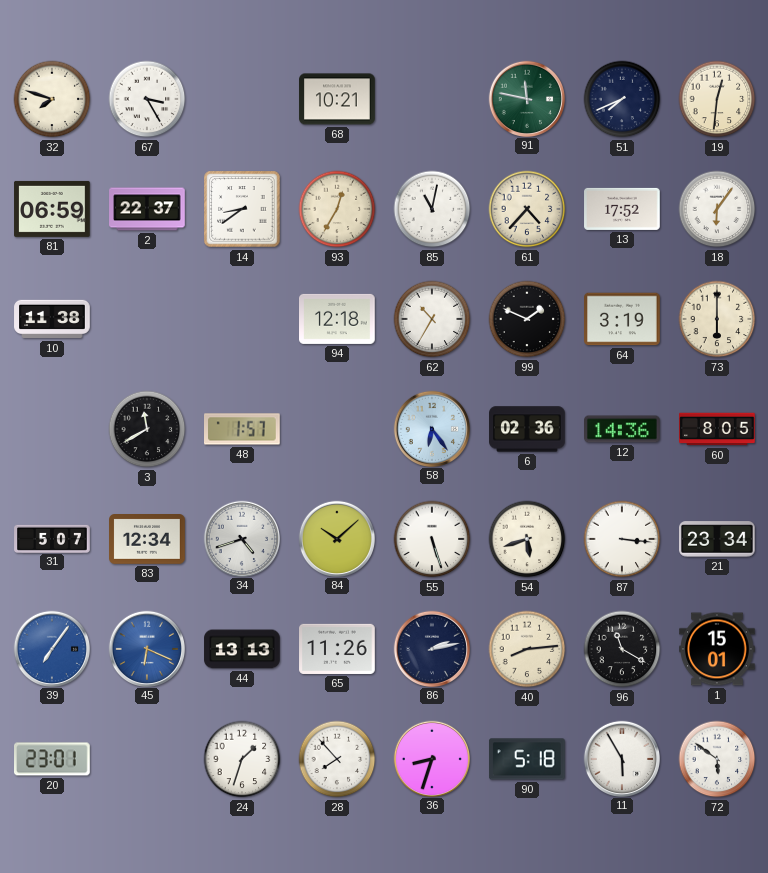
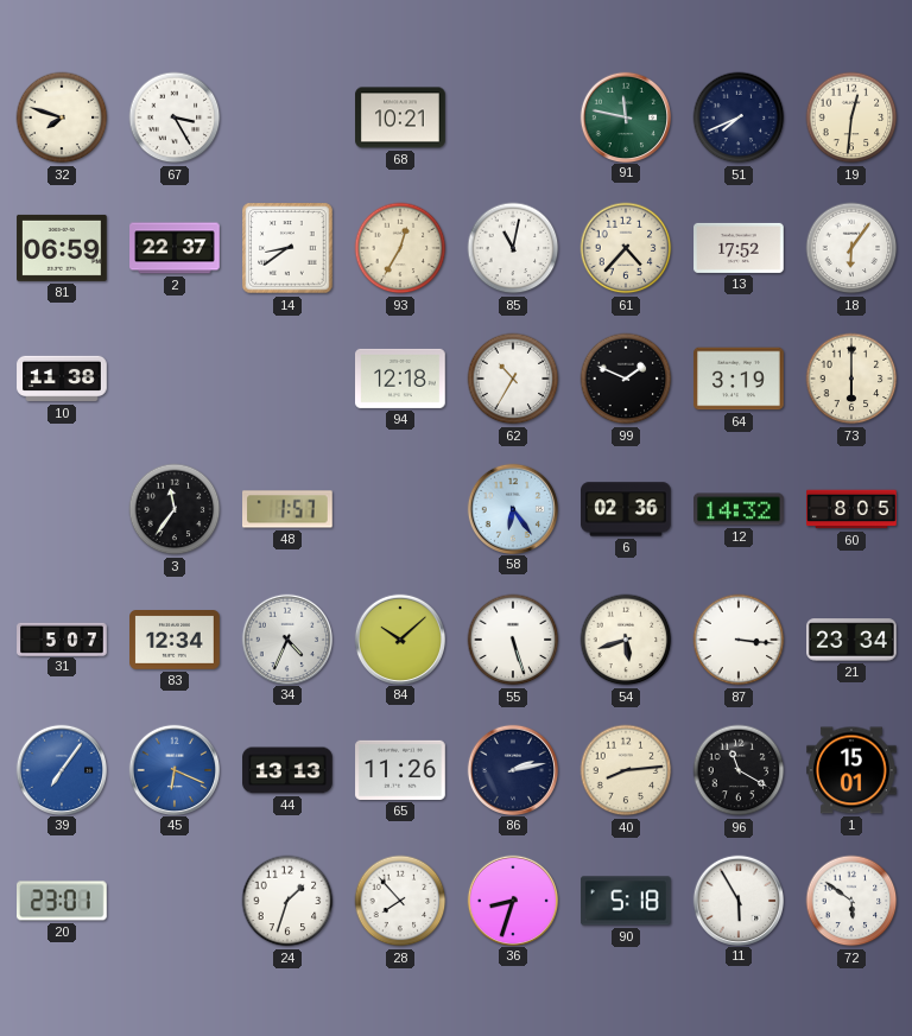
3: 11:40 -> 11:36 (175, 509)
12: 14:36 -> 14:32 (740, 509)
34: 4:42 -> 4:34 (286, 638)
